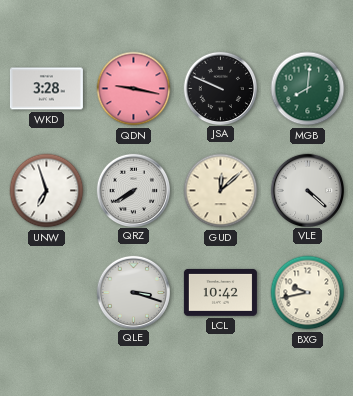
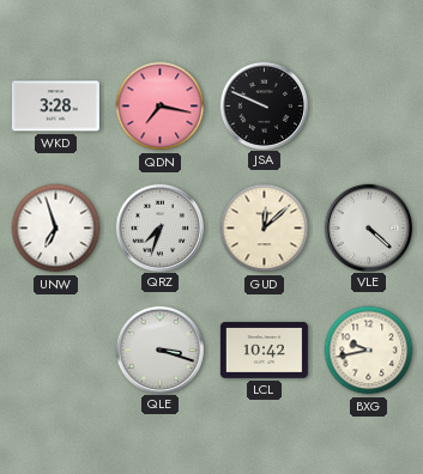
QDN: 9:17 -> 7:17 (161, 107)
MGB: 8:01 -> none (308, 89)
QRZ: 7:40 -> 7:33 (159, 227)
